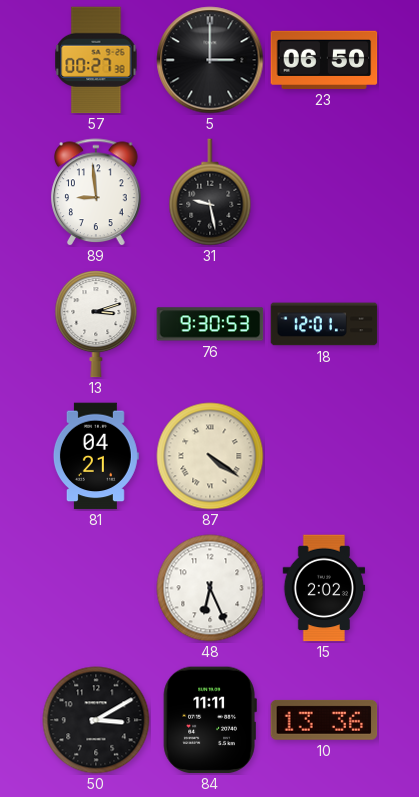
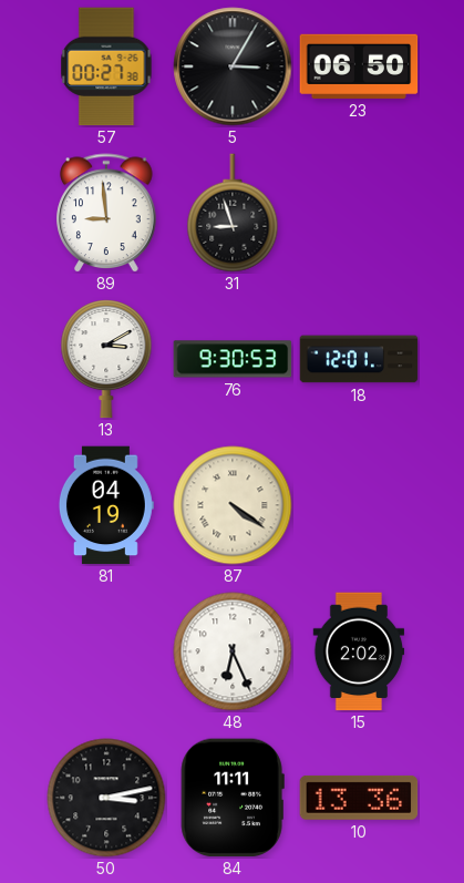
5: 3:00 -> 3:05 (233, 66)
31: 9:28 -> 8:57 (233, 213)
13: 3:12 -> 3:10 (106, 359)
81: 04:21 -> 04:19 (106, 505)
50: 3:10 -> 3:13 (106, 798)
